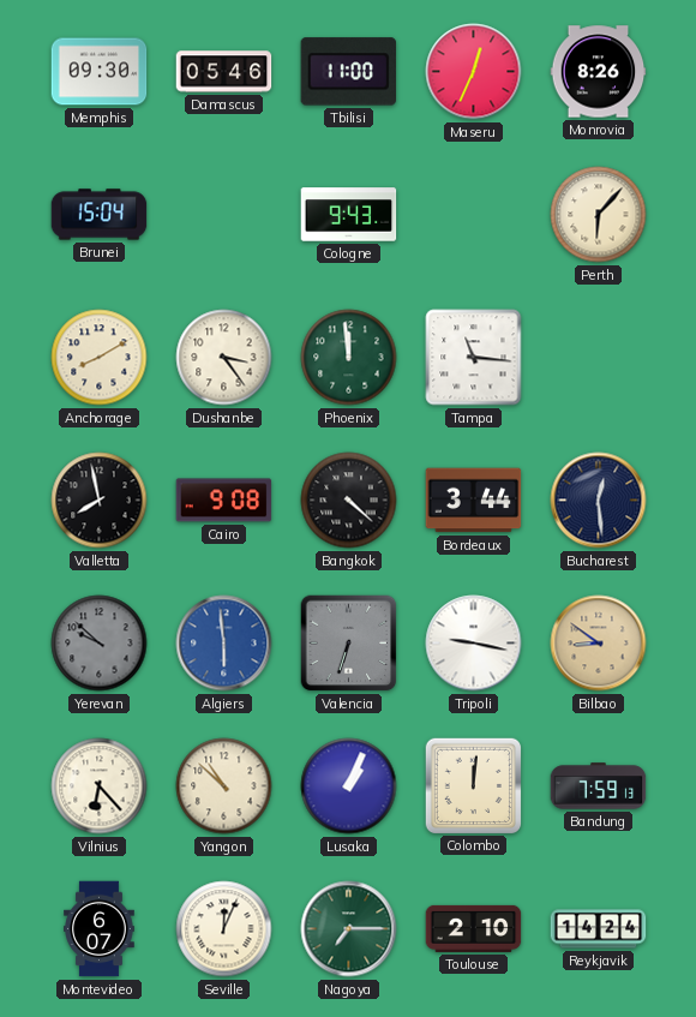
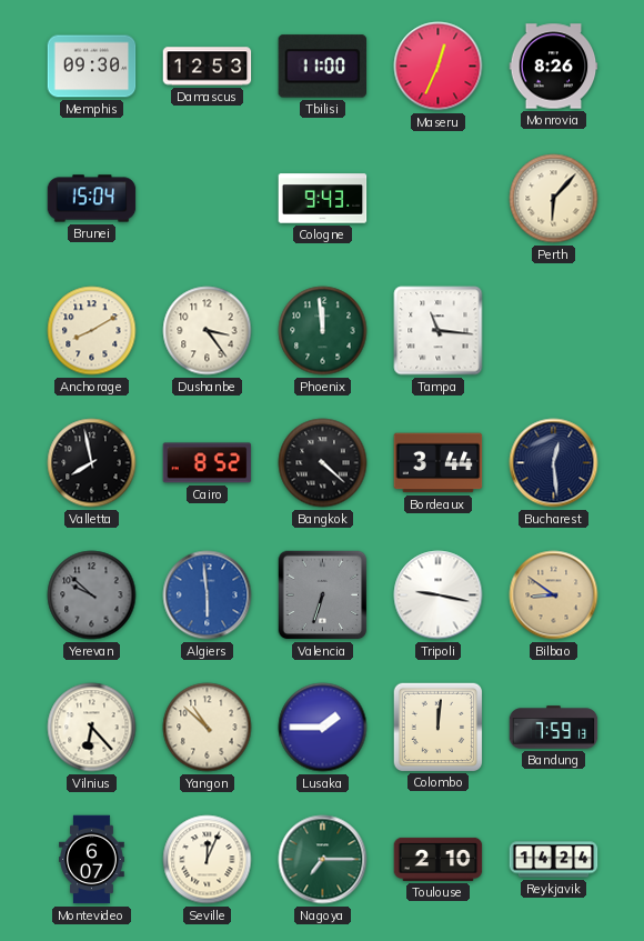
Damascus: 05:46 -> 12:53 (208, 67)
Cairo: 9:08 -> 8:52 (208, 463)
Lusaka: 1:04 -> 1:45 (323, 728)
